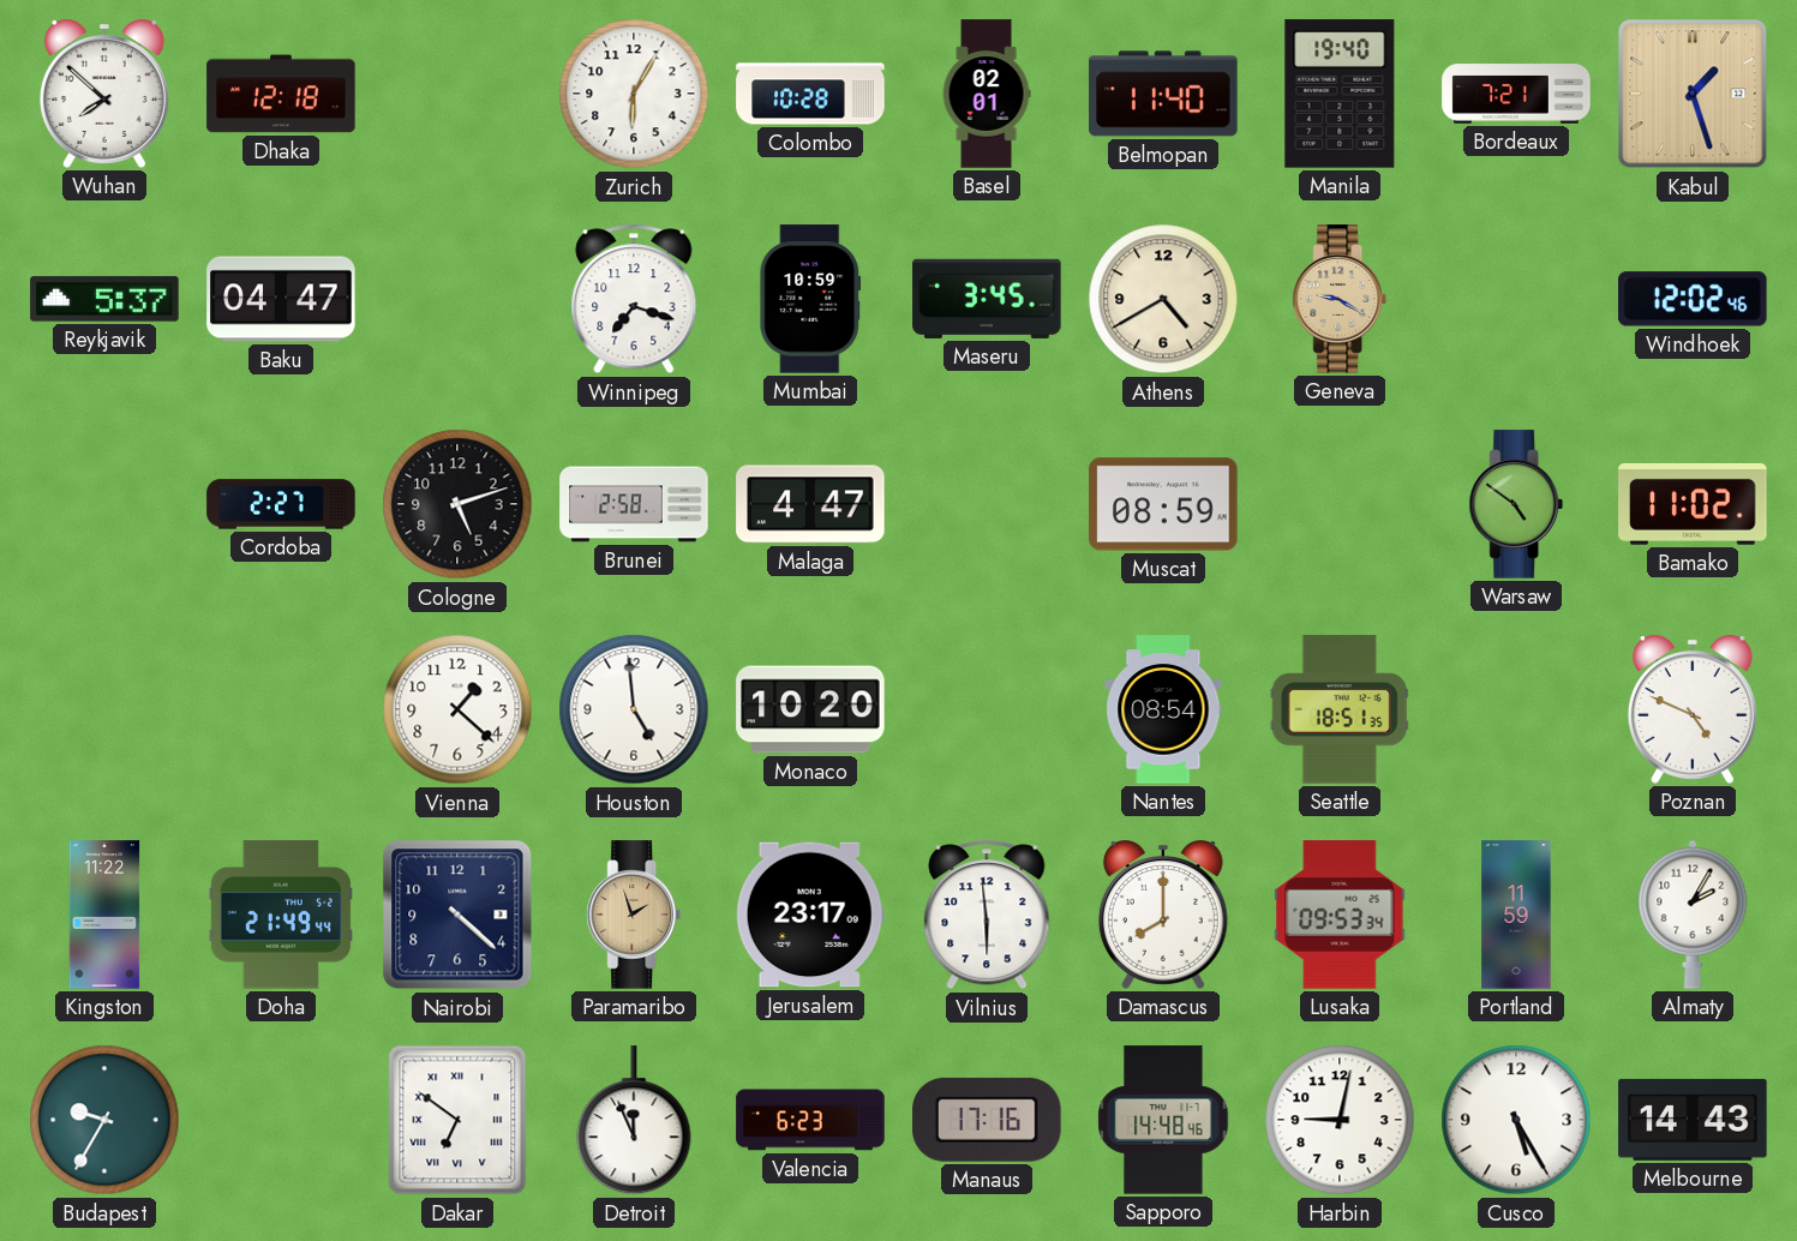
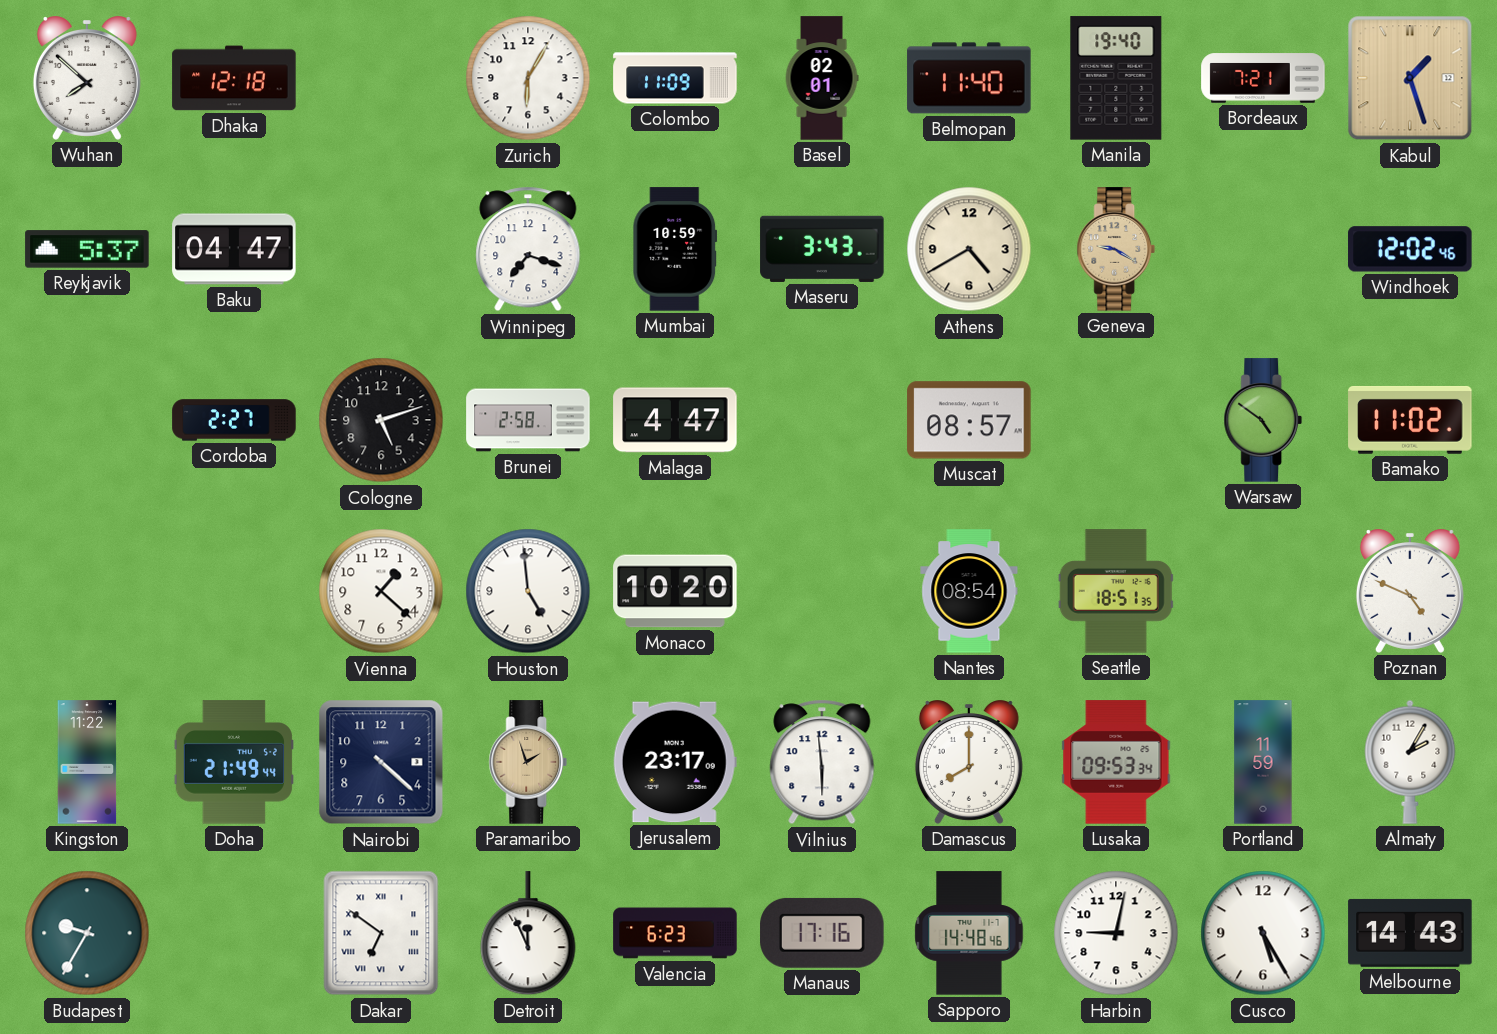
Colombo: 10:28 -> 11:09 (675, 78)
Maseru: 3:45 -> 3:43 (822, 249)
Muscat: 08:59 -> 08:57 (969, 420)
